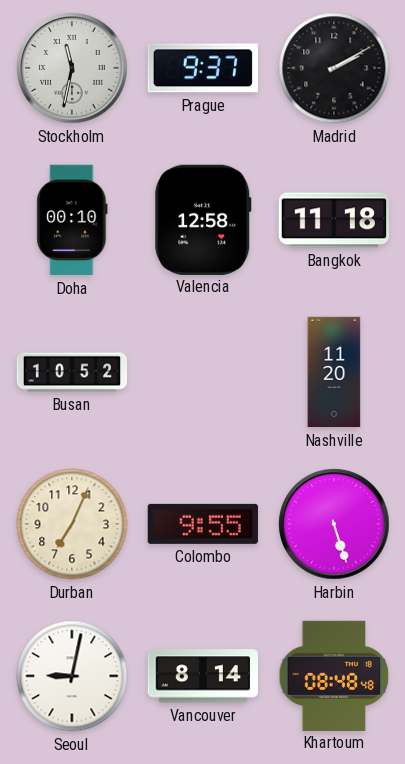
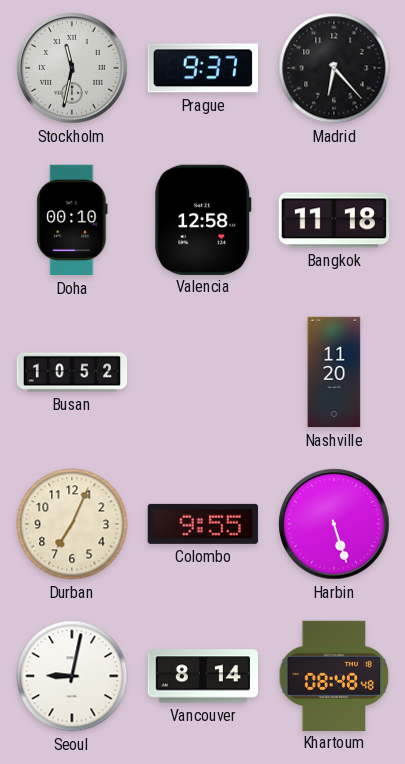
Madrid: 2:10 -> 6:23 (334, 68)
